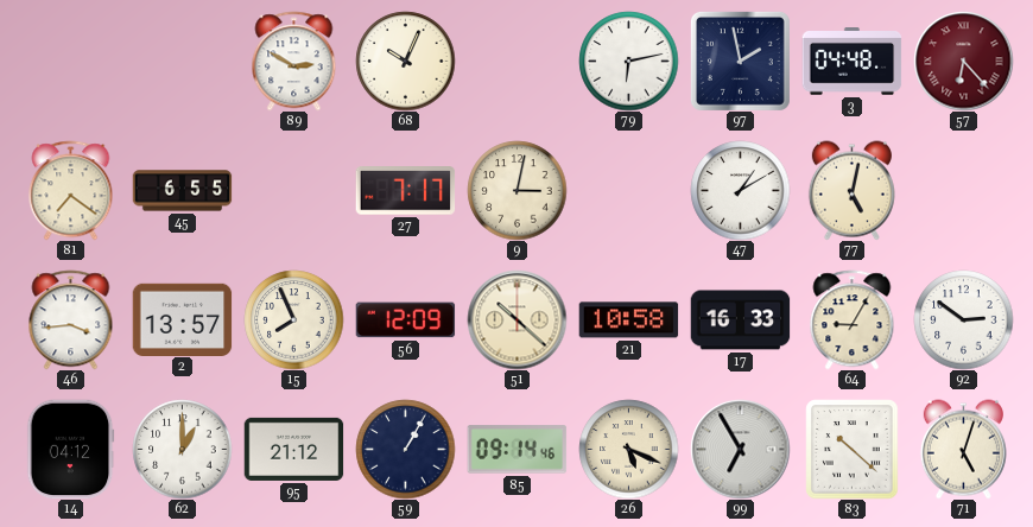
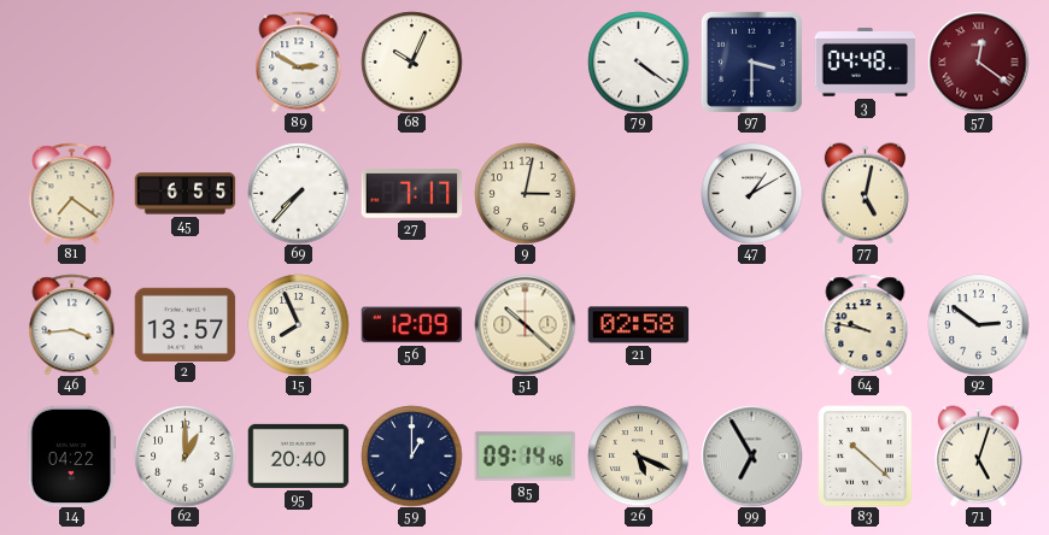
79: 6:13 -> 4:21 (638, 61)
97: 1:58 -> 3:30 (751, 61)
57: 6:23 -> 12:21 (978, 61)
69: none -> 7:37 (298, 193)
21: 10:58 -> 02:58 (638, 325)
17: 16:33 -> none (740, 320)
64: 9:05 -> 9:47 (866, 324)
14: 04:12 -> 04:22 (72, 455)
95: 21:12 -> 20:40 (298, 455)
59: 1:05 -> 1:00 (411, 455)
